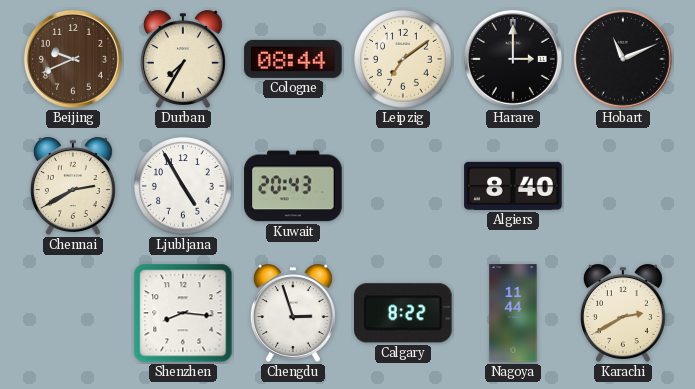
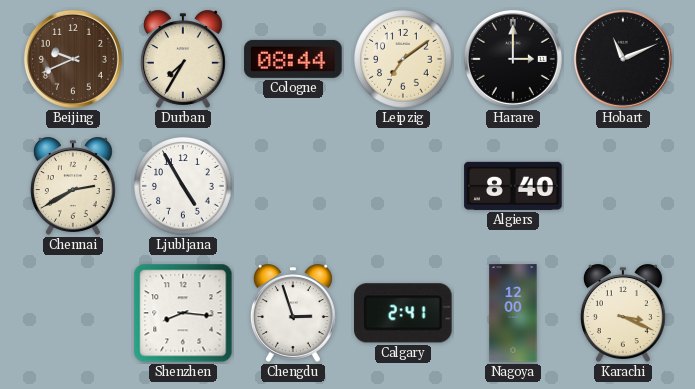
Kuwait: 20:43 -> none (293, 186)
Calgary: 8:22 -> 2:41 (404, 313)
Nagoya: 11:44 -> 12:00 (513, 313)
Karachi: 2:40 -> 3:19 (623, 313)
